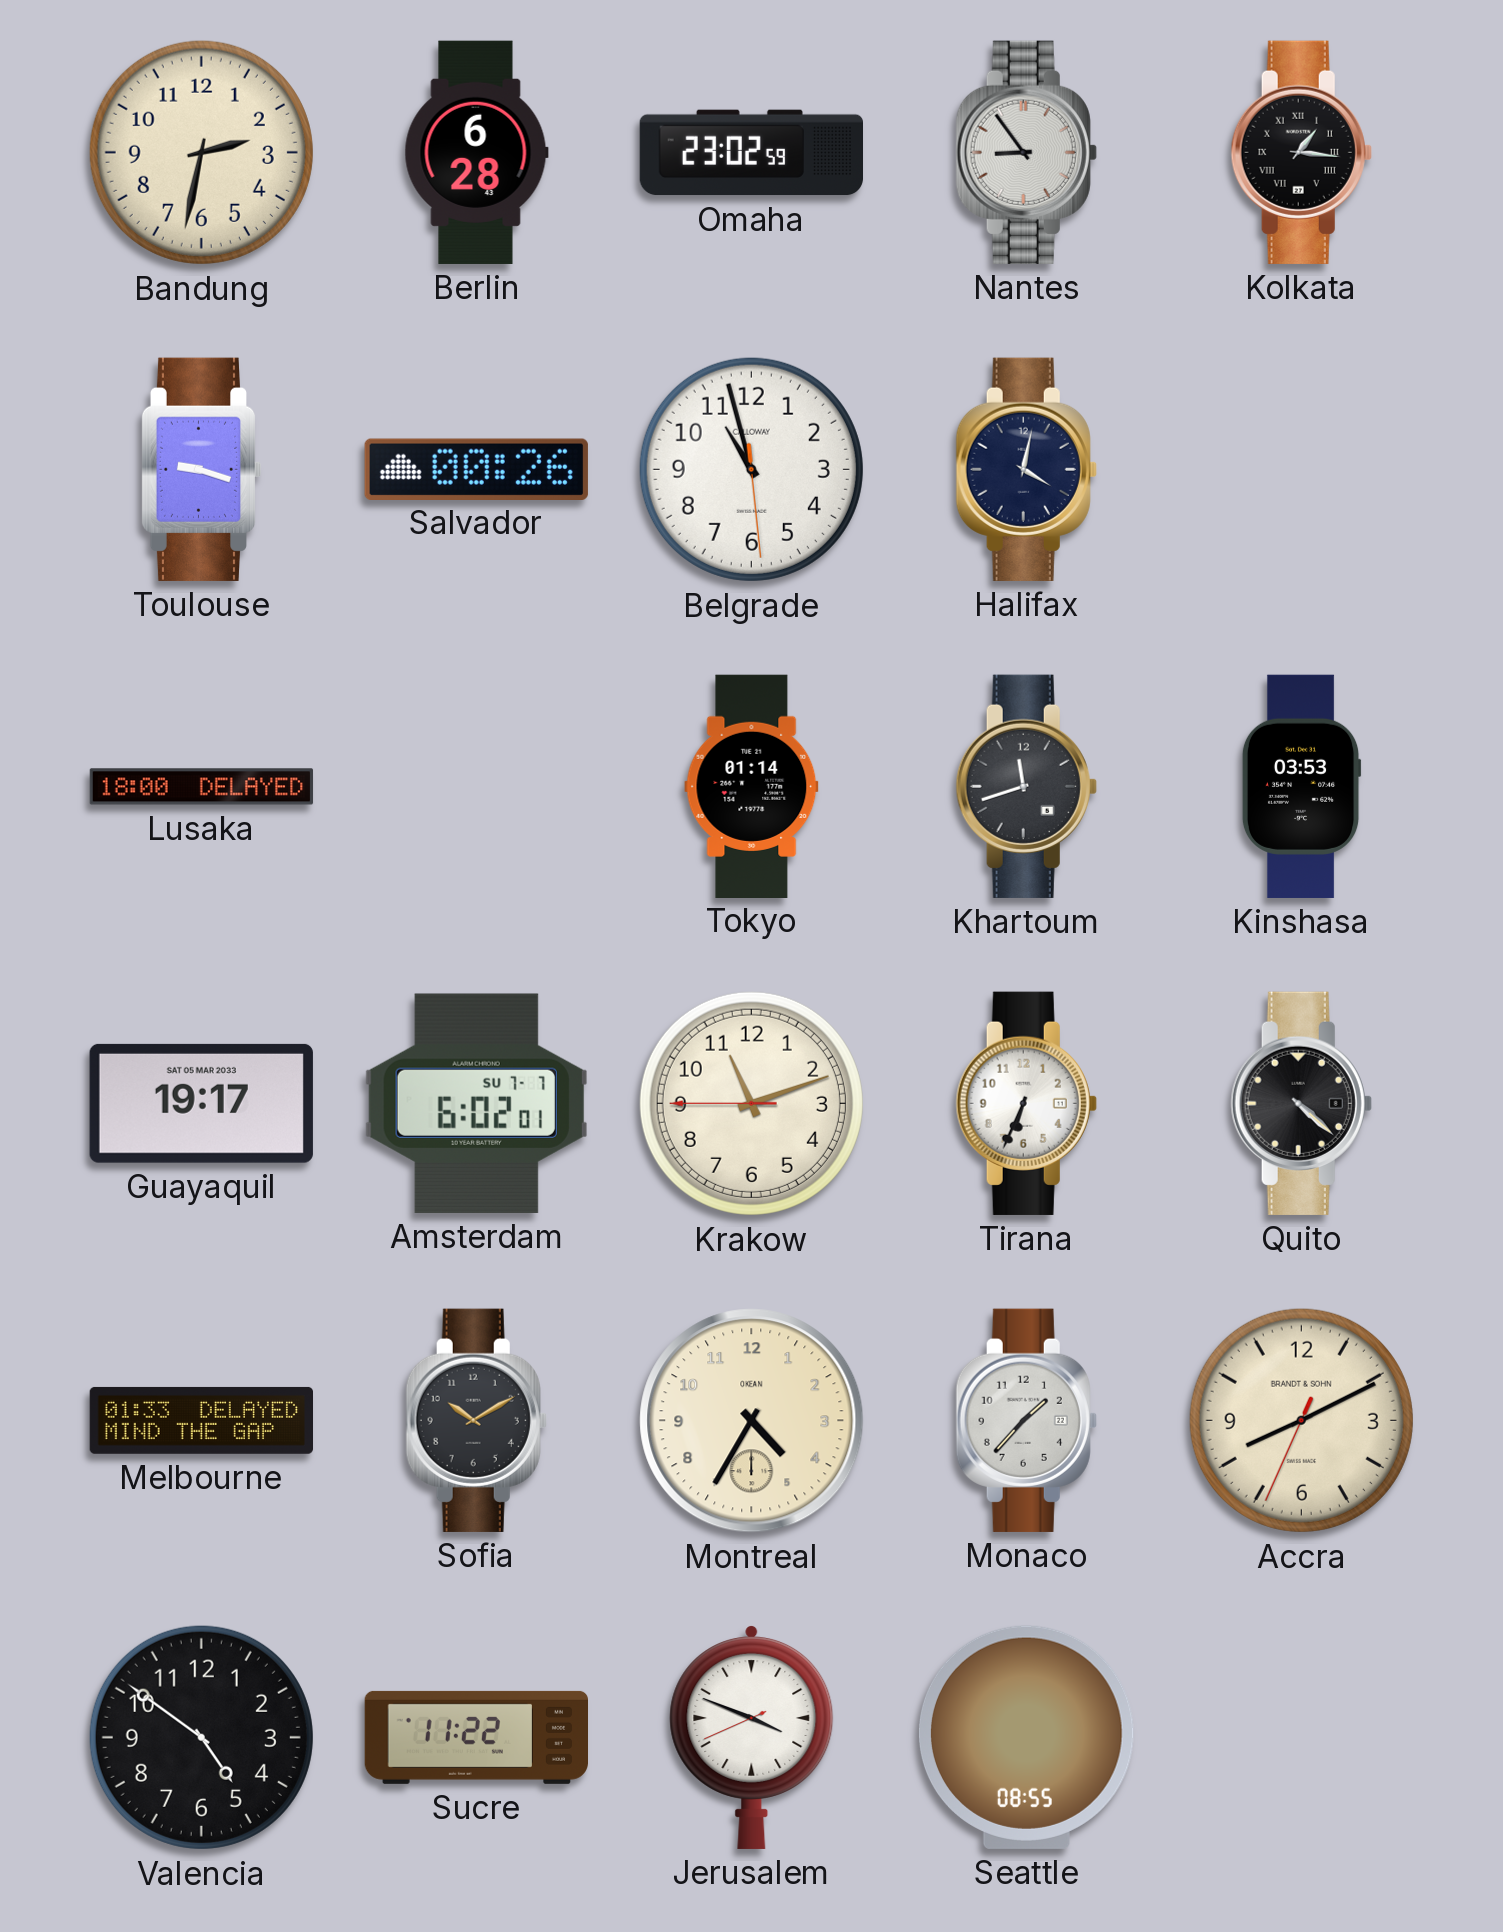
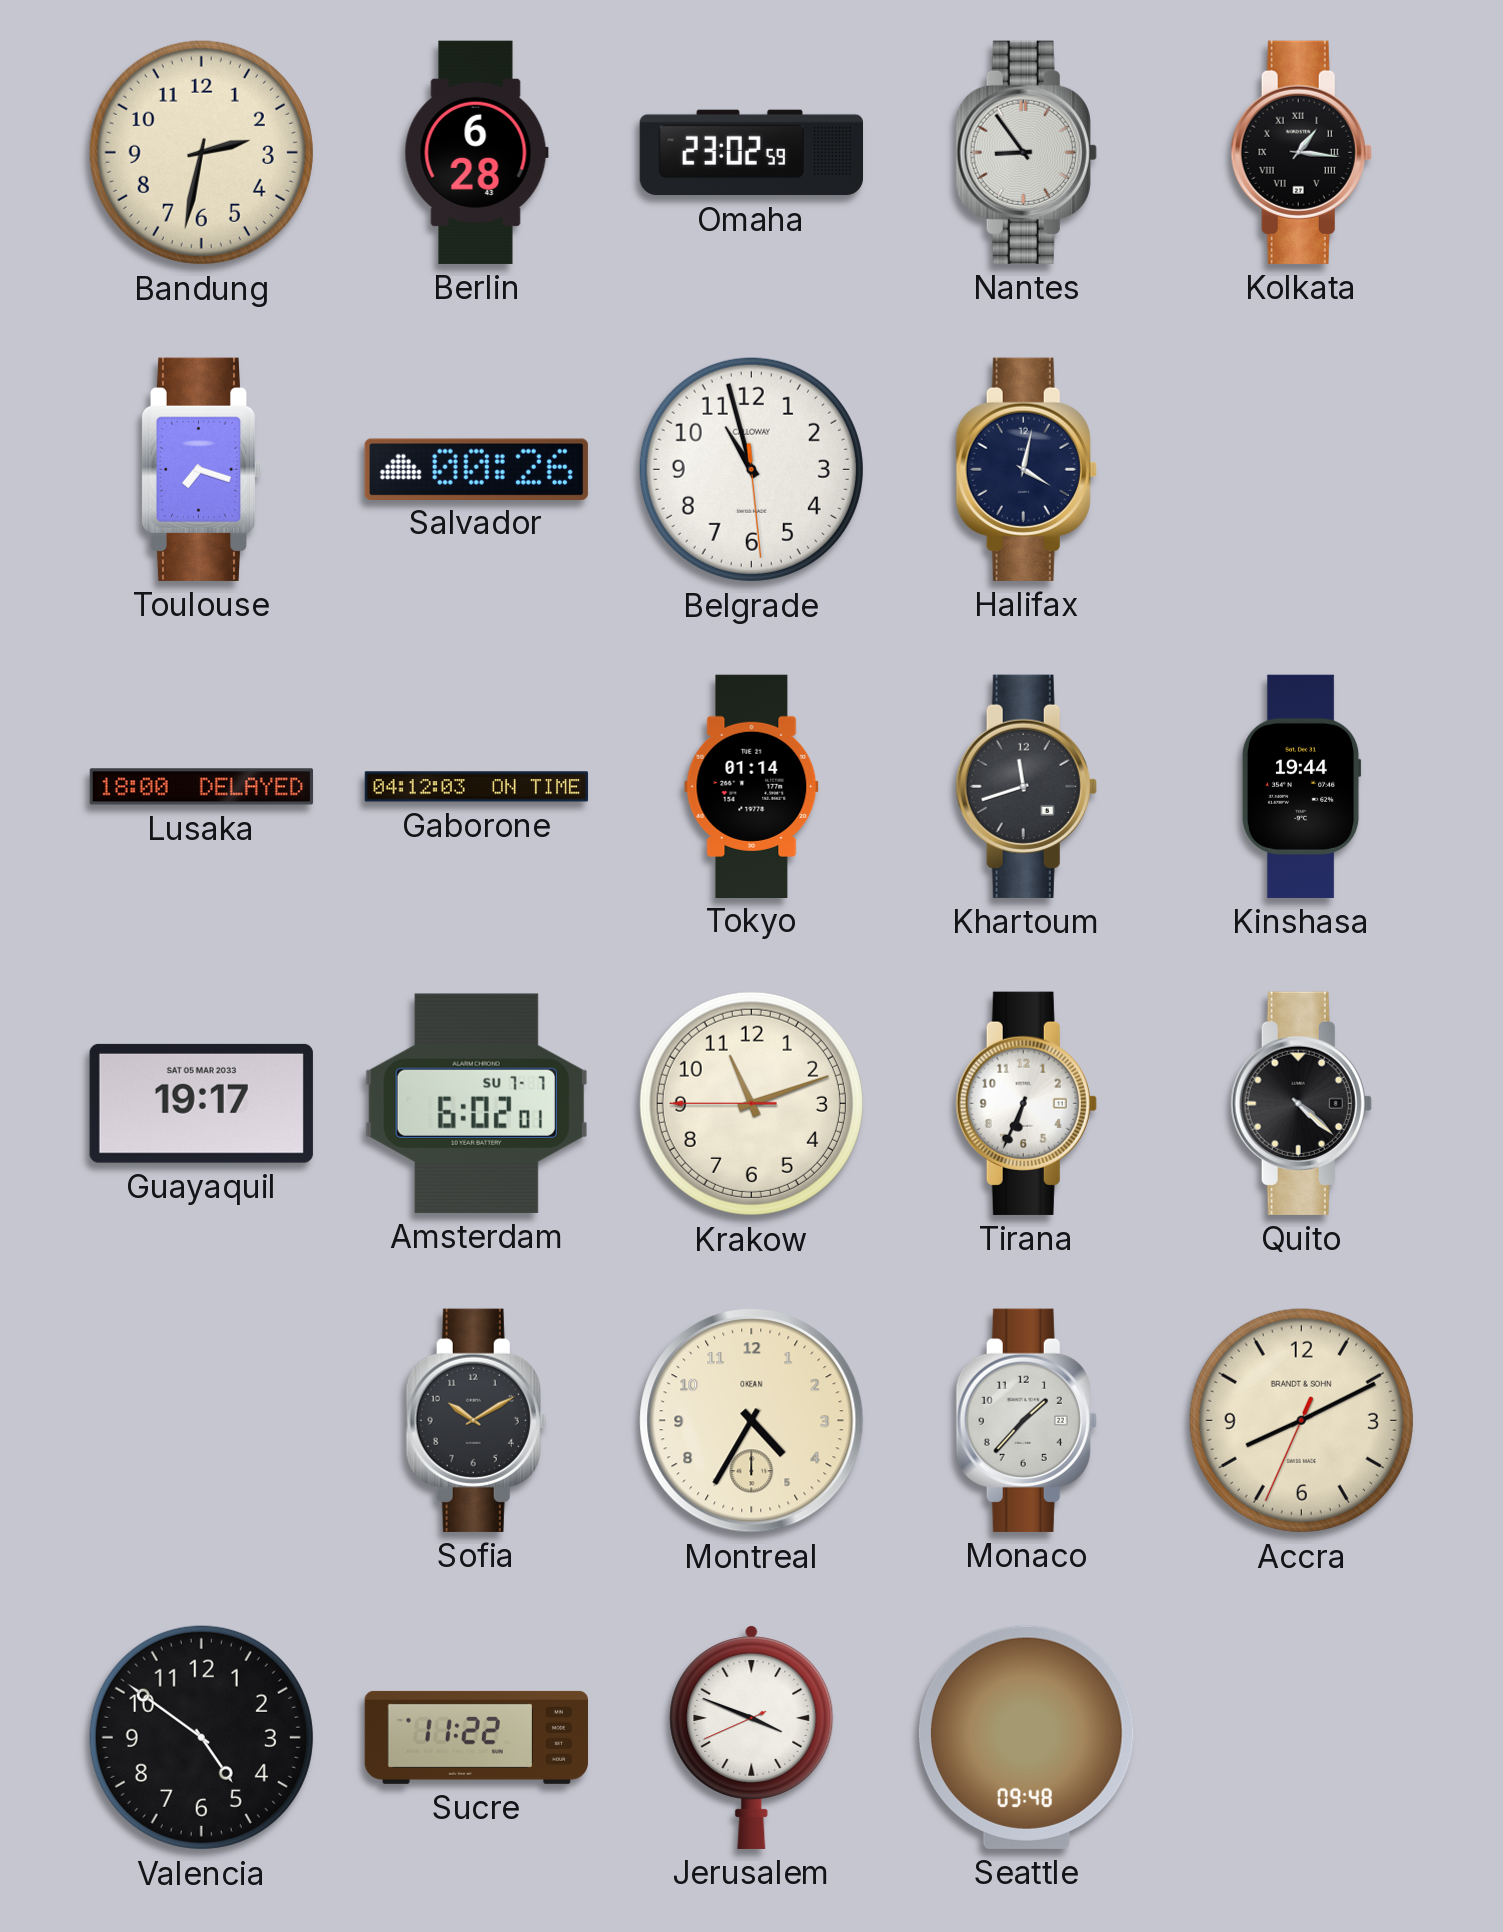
Toulouse: 9:18 -> 7:18 (201, 469)
Gaborone: none -> 04:12 (477, 787)
Kinshasa: 03:53 -> 19:44 (1301, 786)
Melbourne: 01:33 -> none (201, 1420)
Seattle: 08:55 -> 09:48 (1026, 1737)
